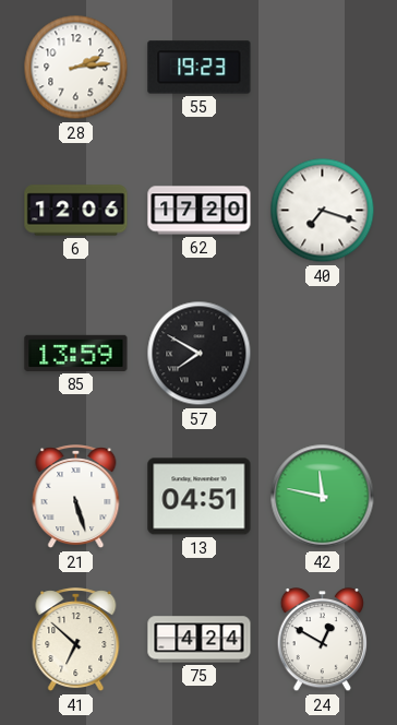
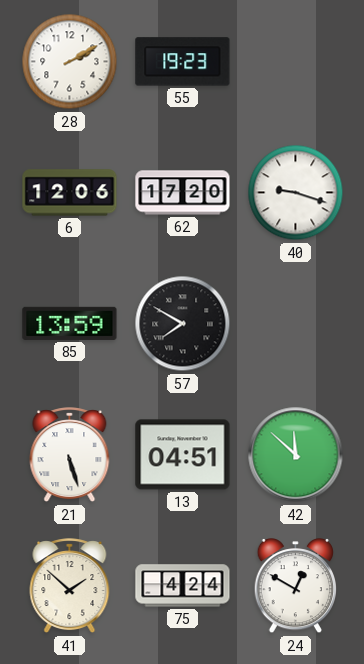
28: 2:14 -> 2:10 (70, 62)
40: 7:18 -> 9:18 (296, 193)
42: 11:47 -> 11:52 (296, 455)
41: 6:52 -> 1:52 (70, 586)
